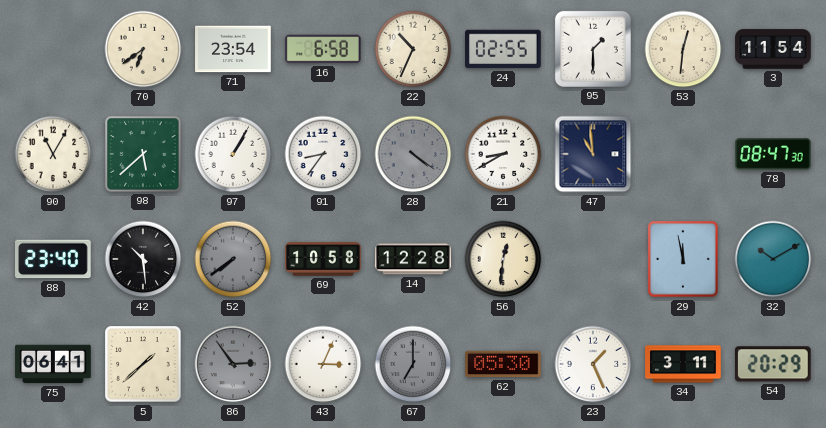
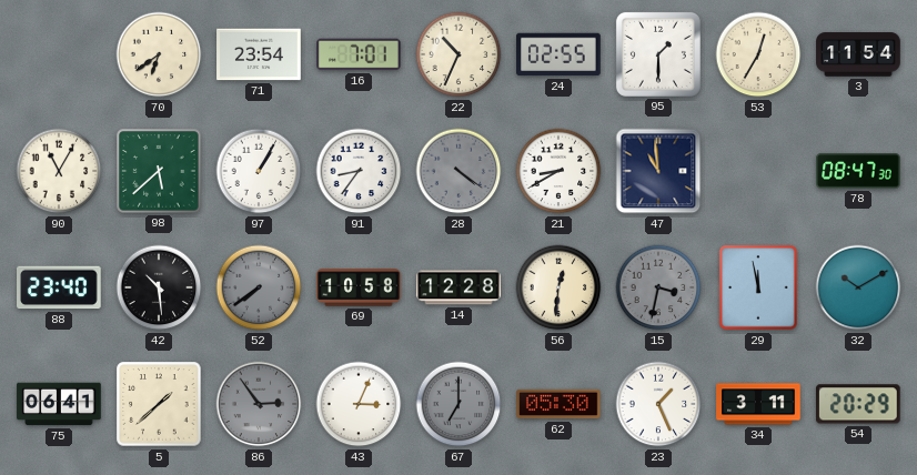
16: 6:58 -> 7:01 (360, 54)
53: 12:31 -> 12:35 (758, 54)
15: none -> 3:32 (658, 287)
